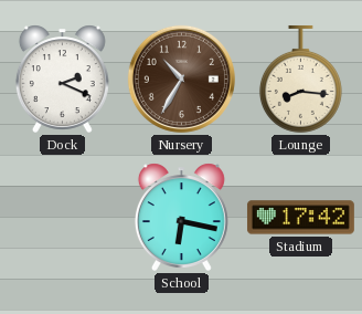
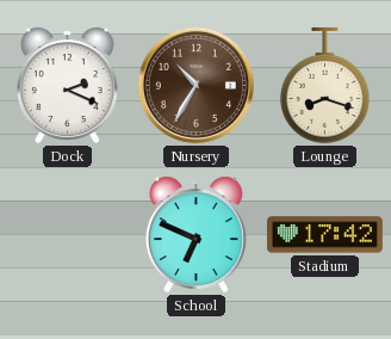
Lounge: 8:16 -> 8:18 (324, 85)
School: 6:17 -> 6:49 (195, 234)
